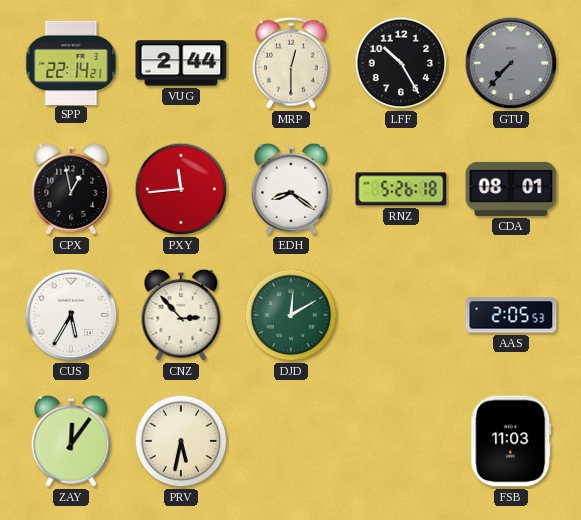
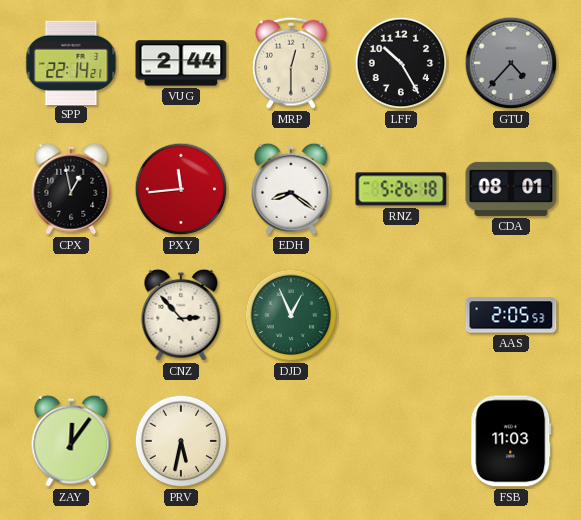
GTU: 7:37 -> 4:37 (511, 63)
CUS: 5:35 -> none (71, 315)
DJD: 12:10 -> 12:56 (291, 315)
